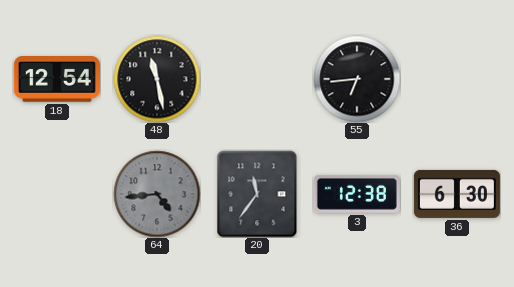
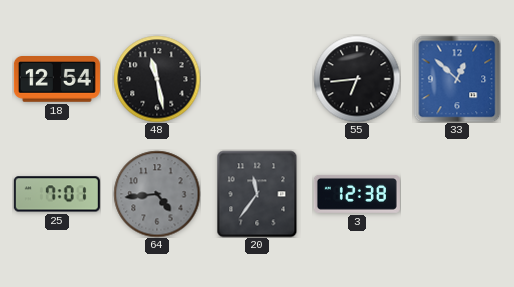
33: none -> 12:52 (457, 79)
25: none -> 7:01 (57, 194)
36: 6:30 -> none (457, 194)
